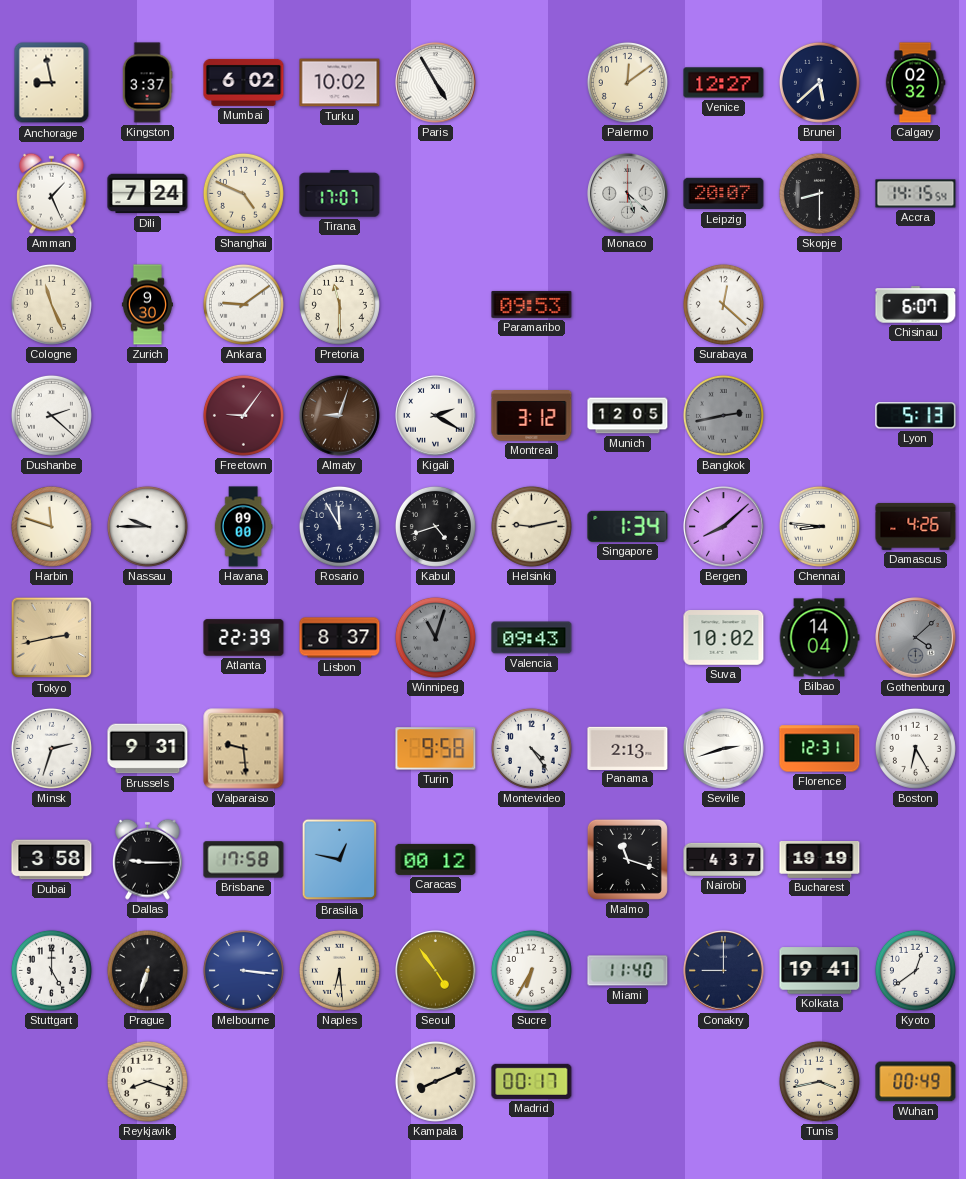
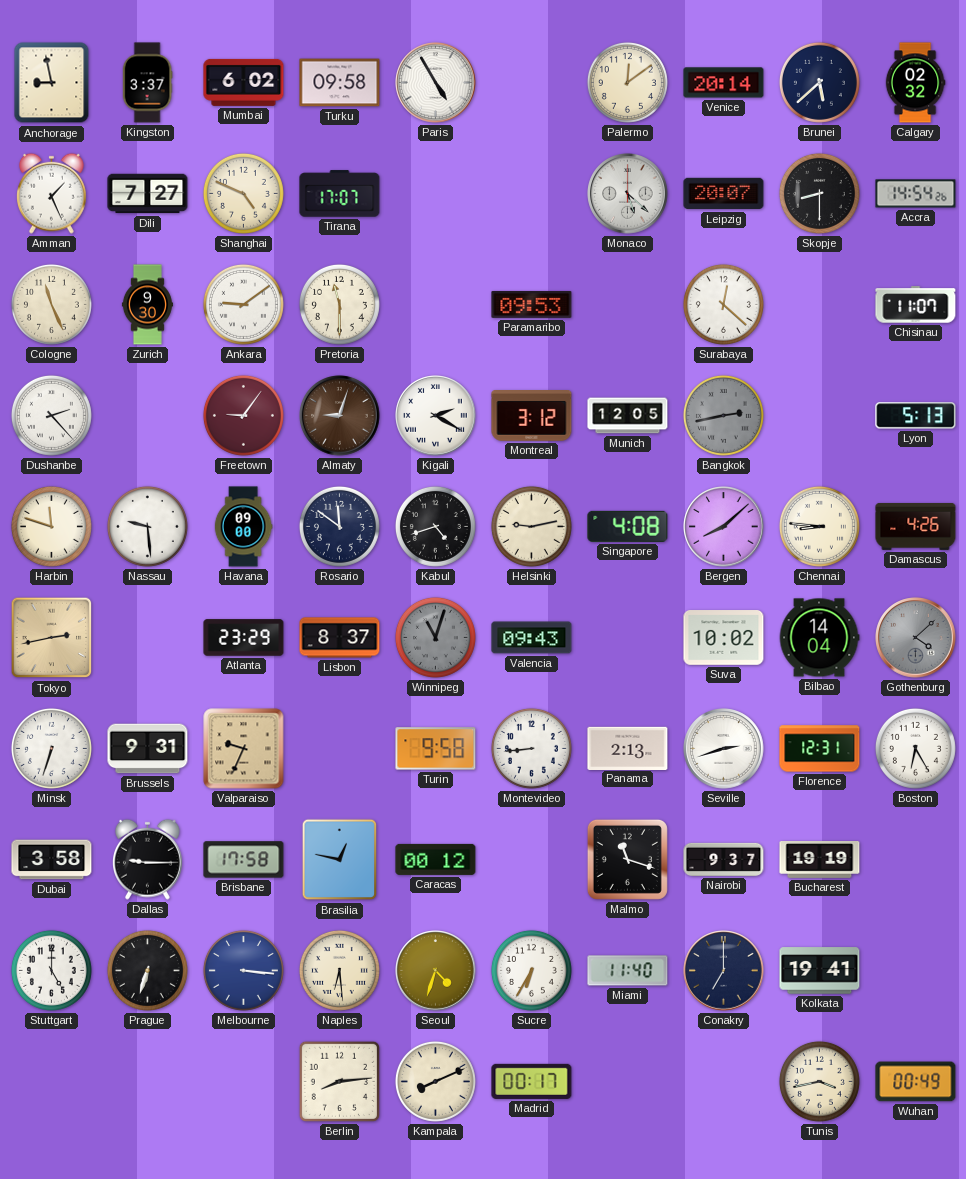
Turku: 10:02 -> 09:58 (340, 83)
Venice: 12:27 -> 20:14 (724, 83)
Dili: 7:24 -> 7:27 (148, 194)
Accra: 14:15 -> 14:54 (916, 194)
Chisinau: 6:07 -> 11:07 (916, 305)
Dushanbe: 2:22 -> 2:23 (51, 415)
Nassau: 9:45 -> 9:29 (147, 526)
Rosario: 11:55 -> 11:51 (339, 526)
Singapore: 1:34 -> 4:08 (628, 526)
Atlanta: 22:39 -> 23:29 (244, 638)
Minsk: 2:33 -> 6:33 (51, 748)
Valparaiso: 9:29 -> 9:34 (244, 749)
Montevideo: 4:24 -> 8:44 (531, 748)
Nairobi: 4:37 -> 9:37 (724, 859)
Seoul: 4:54 -> 4:33 (436, 971)
Conakry: 9:00 -> 7:00 (724, 971)
Kyoto: 12:39 -> none (915, 970)
Reykjavik: 8:18 -> none (147, 1081)
Berlin: none -> 8:14 (339, 1081)
